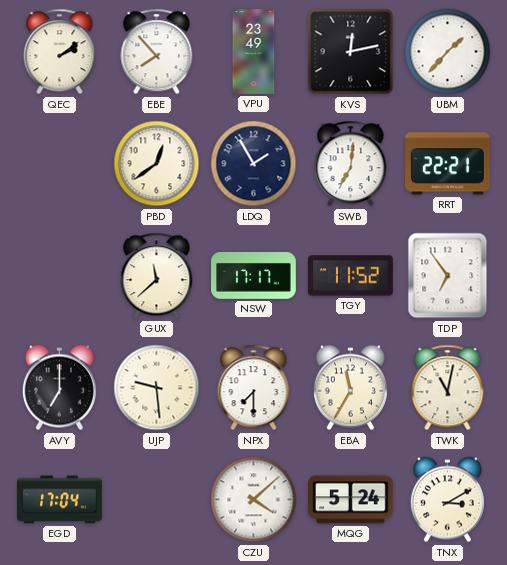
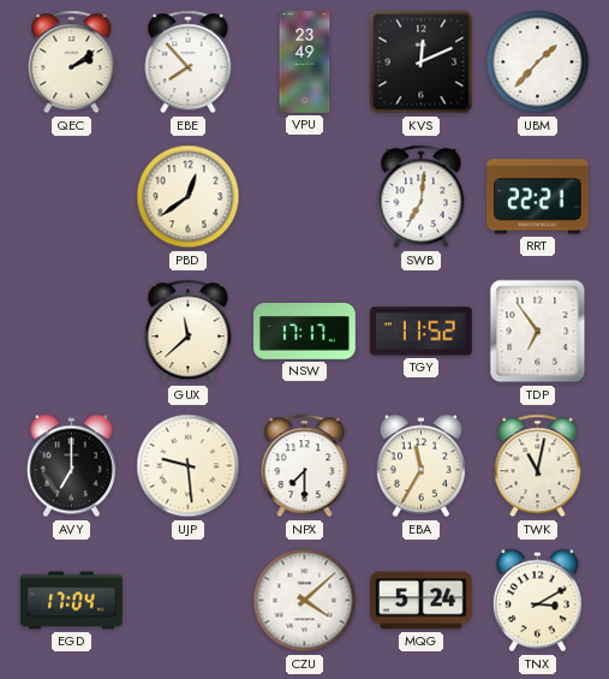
KVS: 12:13 -> 12:11 (422, 62)
LDQ: 1:55 -> none (254, 164)
